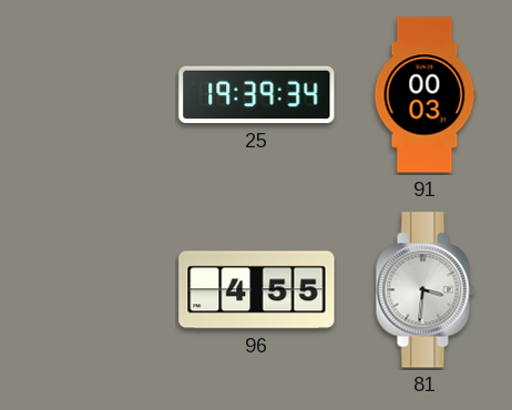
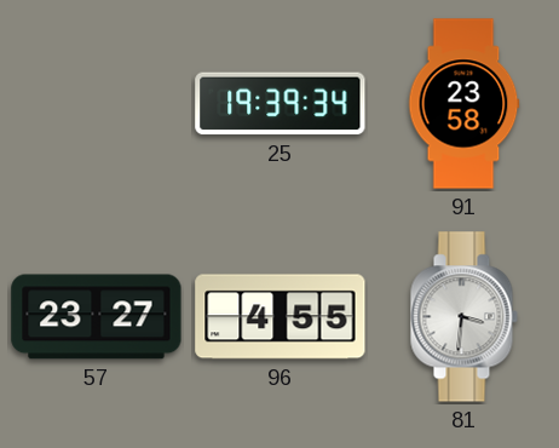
91: 00:03 -> 23:58 (465, 104)
57: none -> 23:27 (97, 317)
